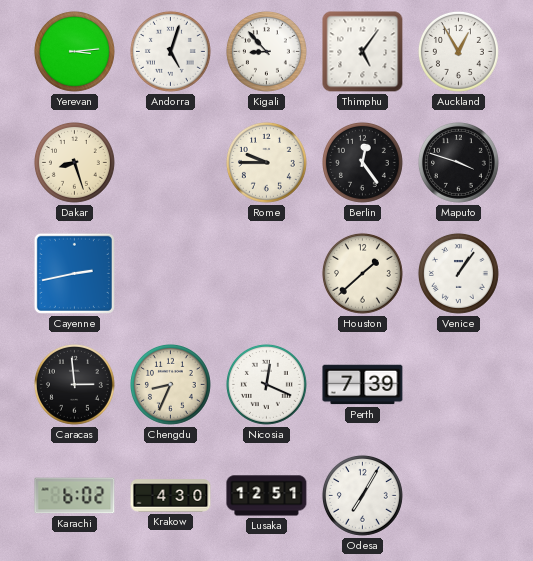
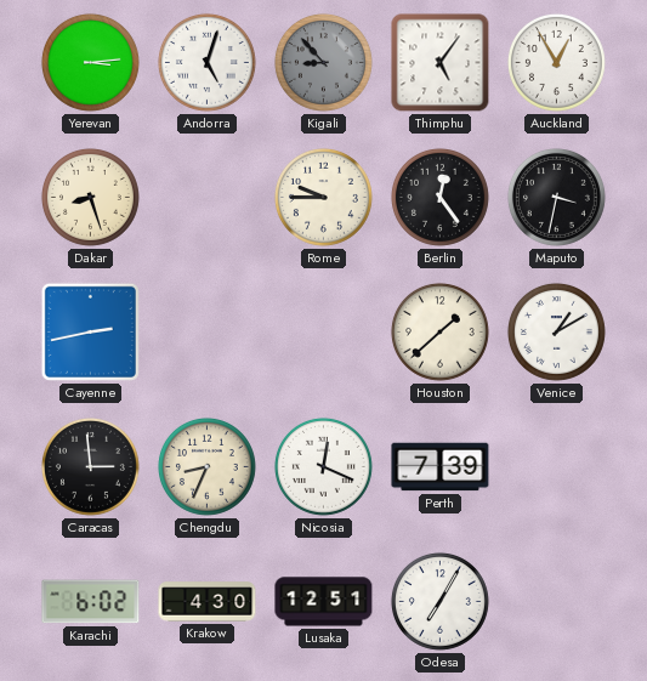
Kigali dial: white -> grey (323, 62)
Maputo: 3:48 -> 3:32 (556, 197)
Venice: 1:06 -> 1:10 (556, 331)
